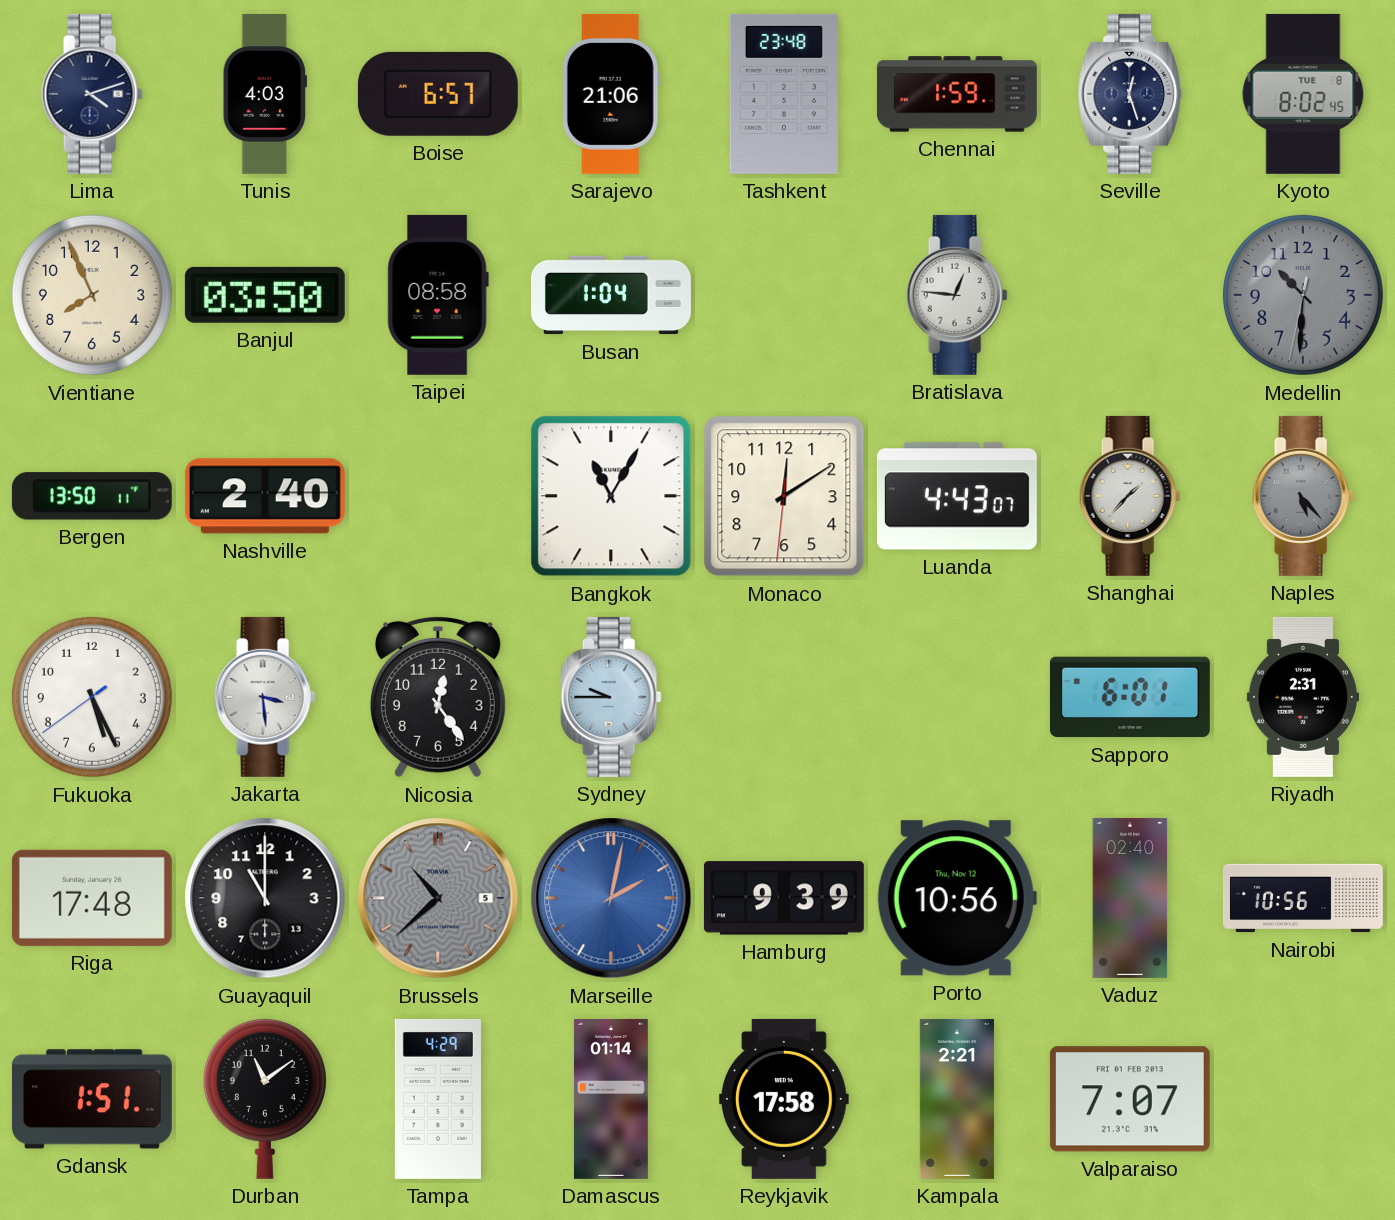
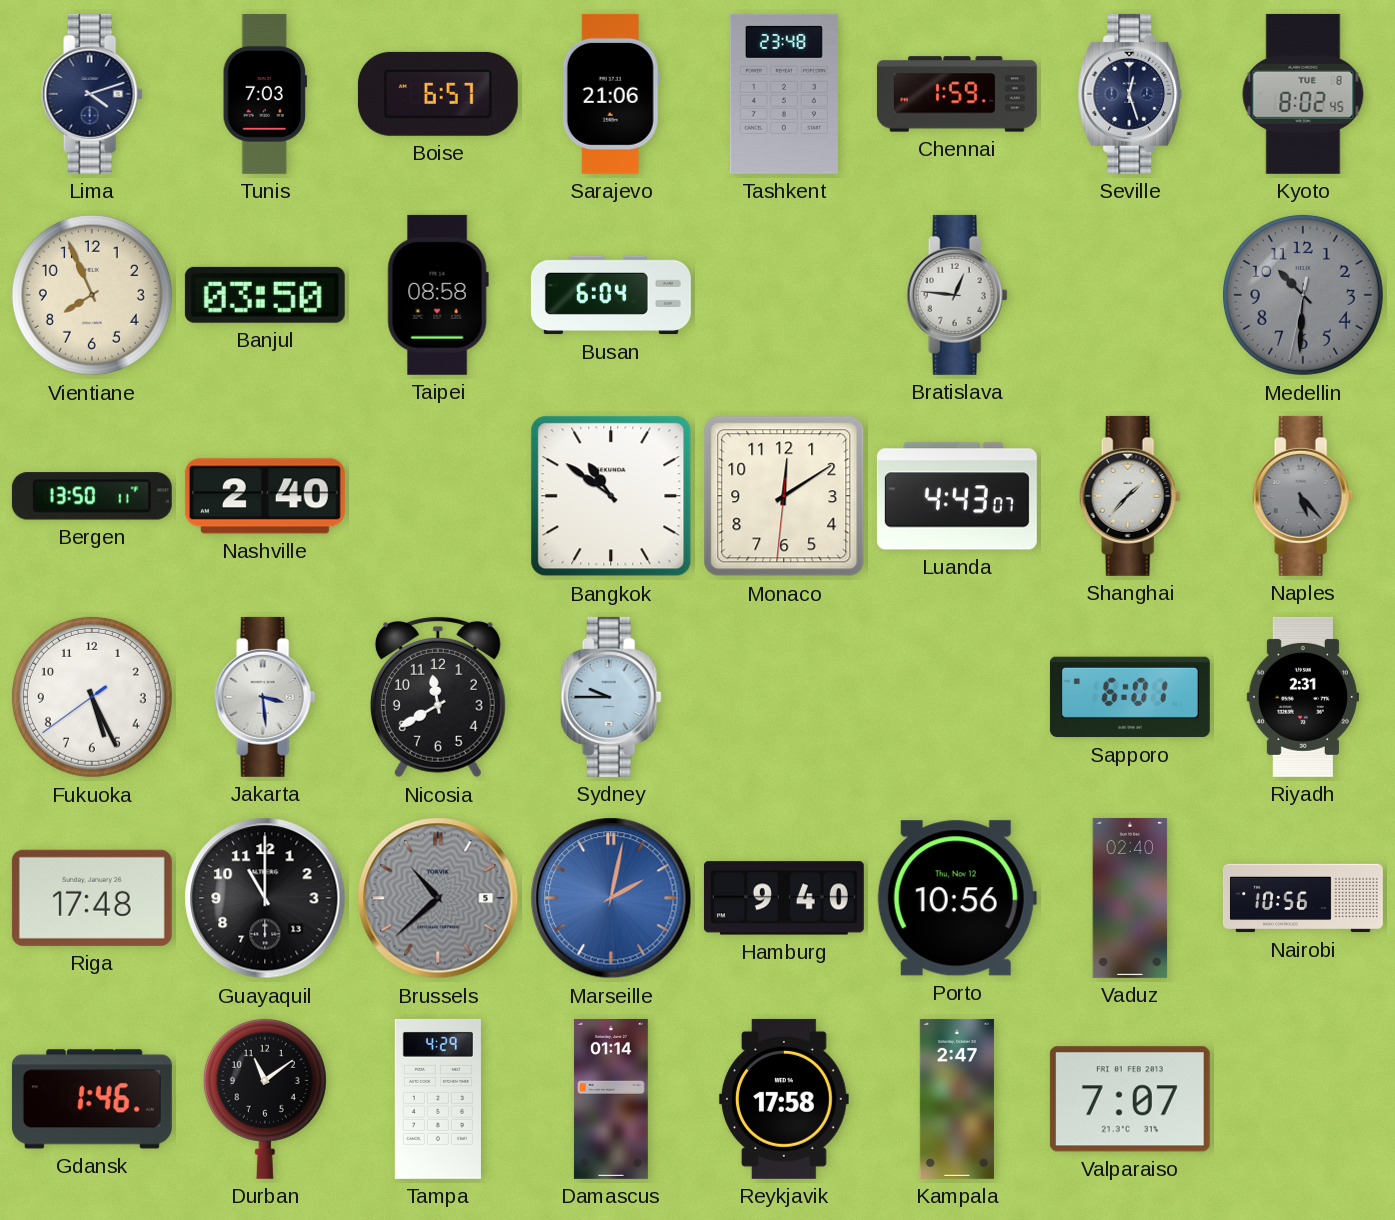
Tunis: 4:03 -> 7:03 (265, 94)
Busan: 1:04 -> 6:04 (611, 295)
Bangkok: 11:05 -> 10:51 (611, 496)
Nicosia: 12:24 -> 11:40 (438, 697)
Hamburg: 9:39 -> 9:40 (784, 898)
Gdansk: 1:51 -> 1:46 (92, 1099)
Kampala: 2:21 -> 2:47 (957, 1099)
